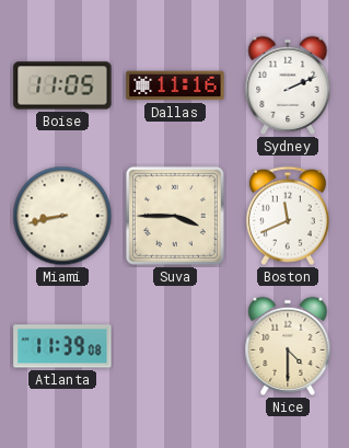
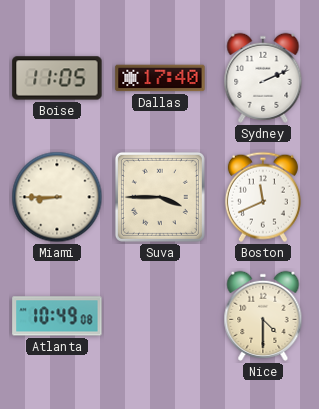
Dallas: 11:16 -> 17:40 (160, 78)
Miami: 8:43 -> 8:45 (57, 197)
Atlanta: 11:39 -> 10:49 (57, 316)
